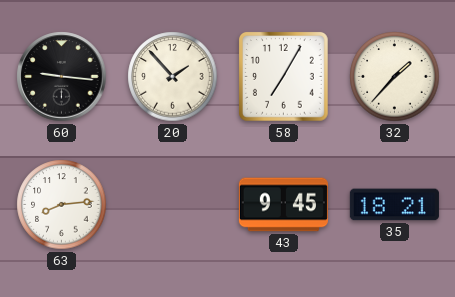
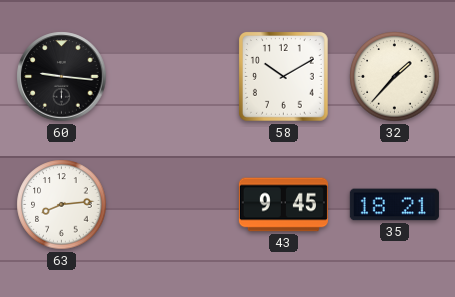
20: 1:53 -> none (173, 77)
58: 7:05 -> 10:10 (283, 76)
